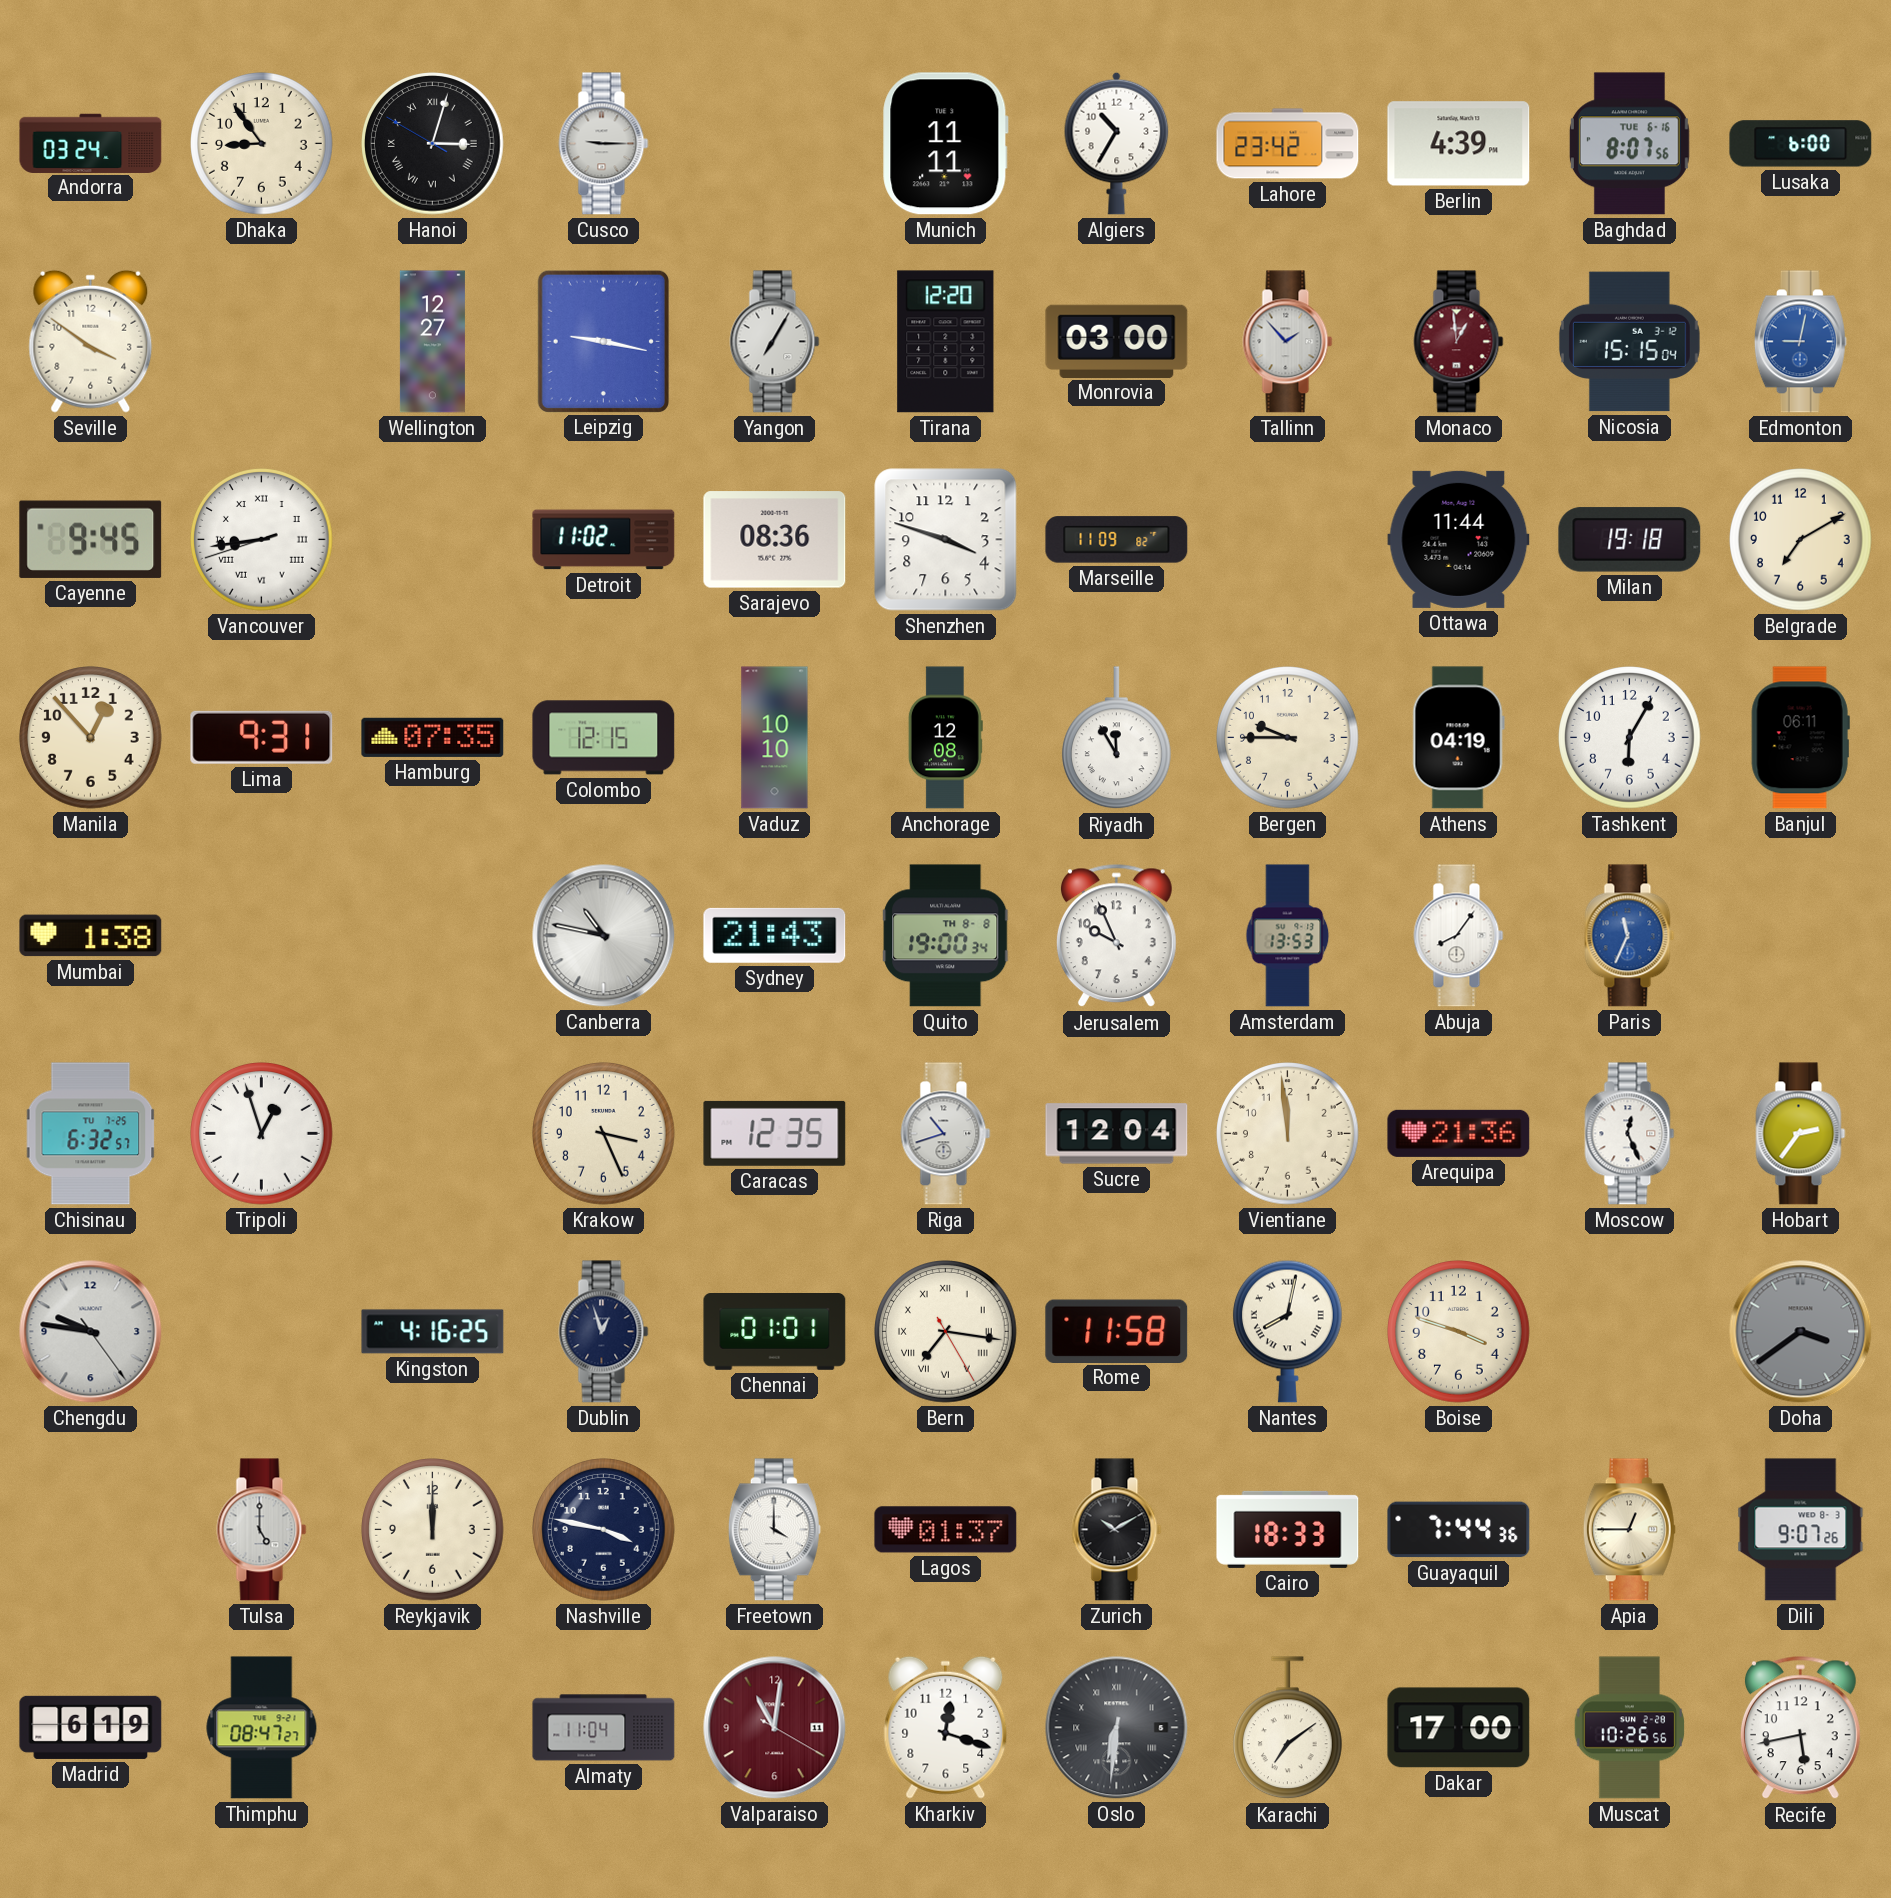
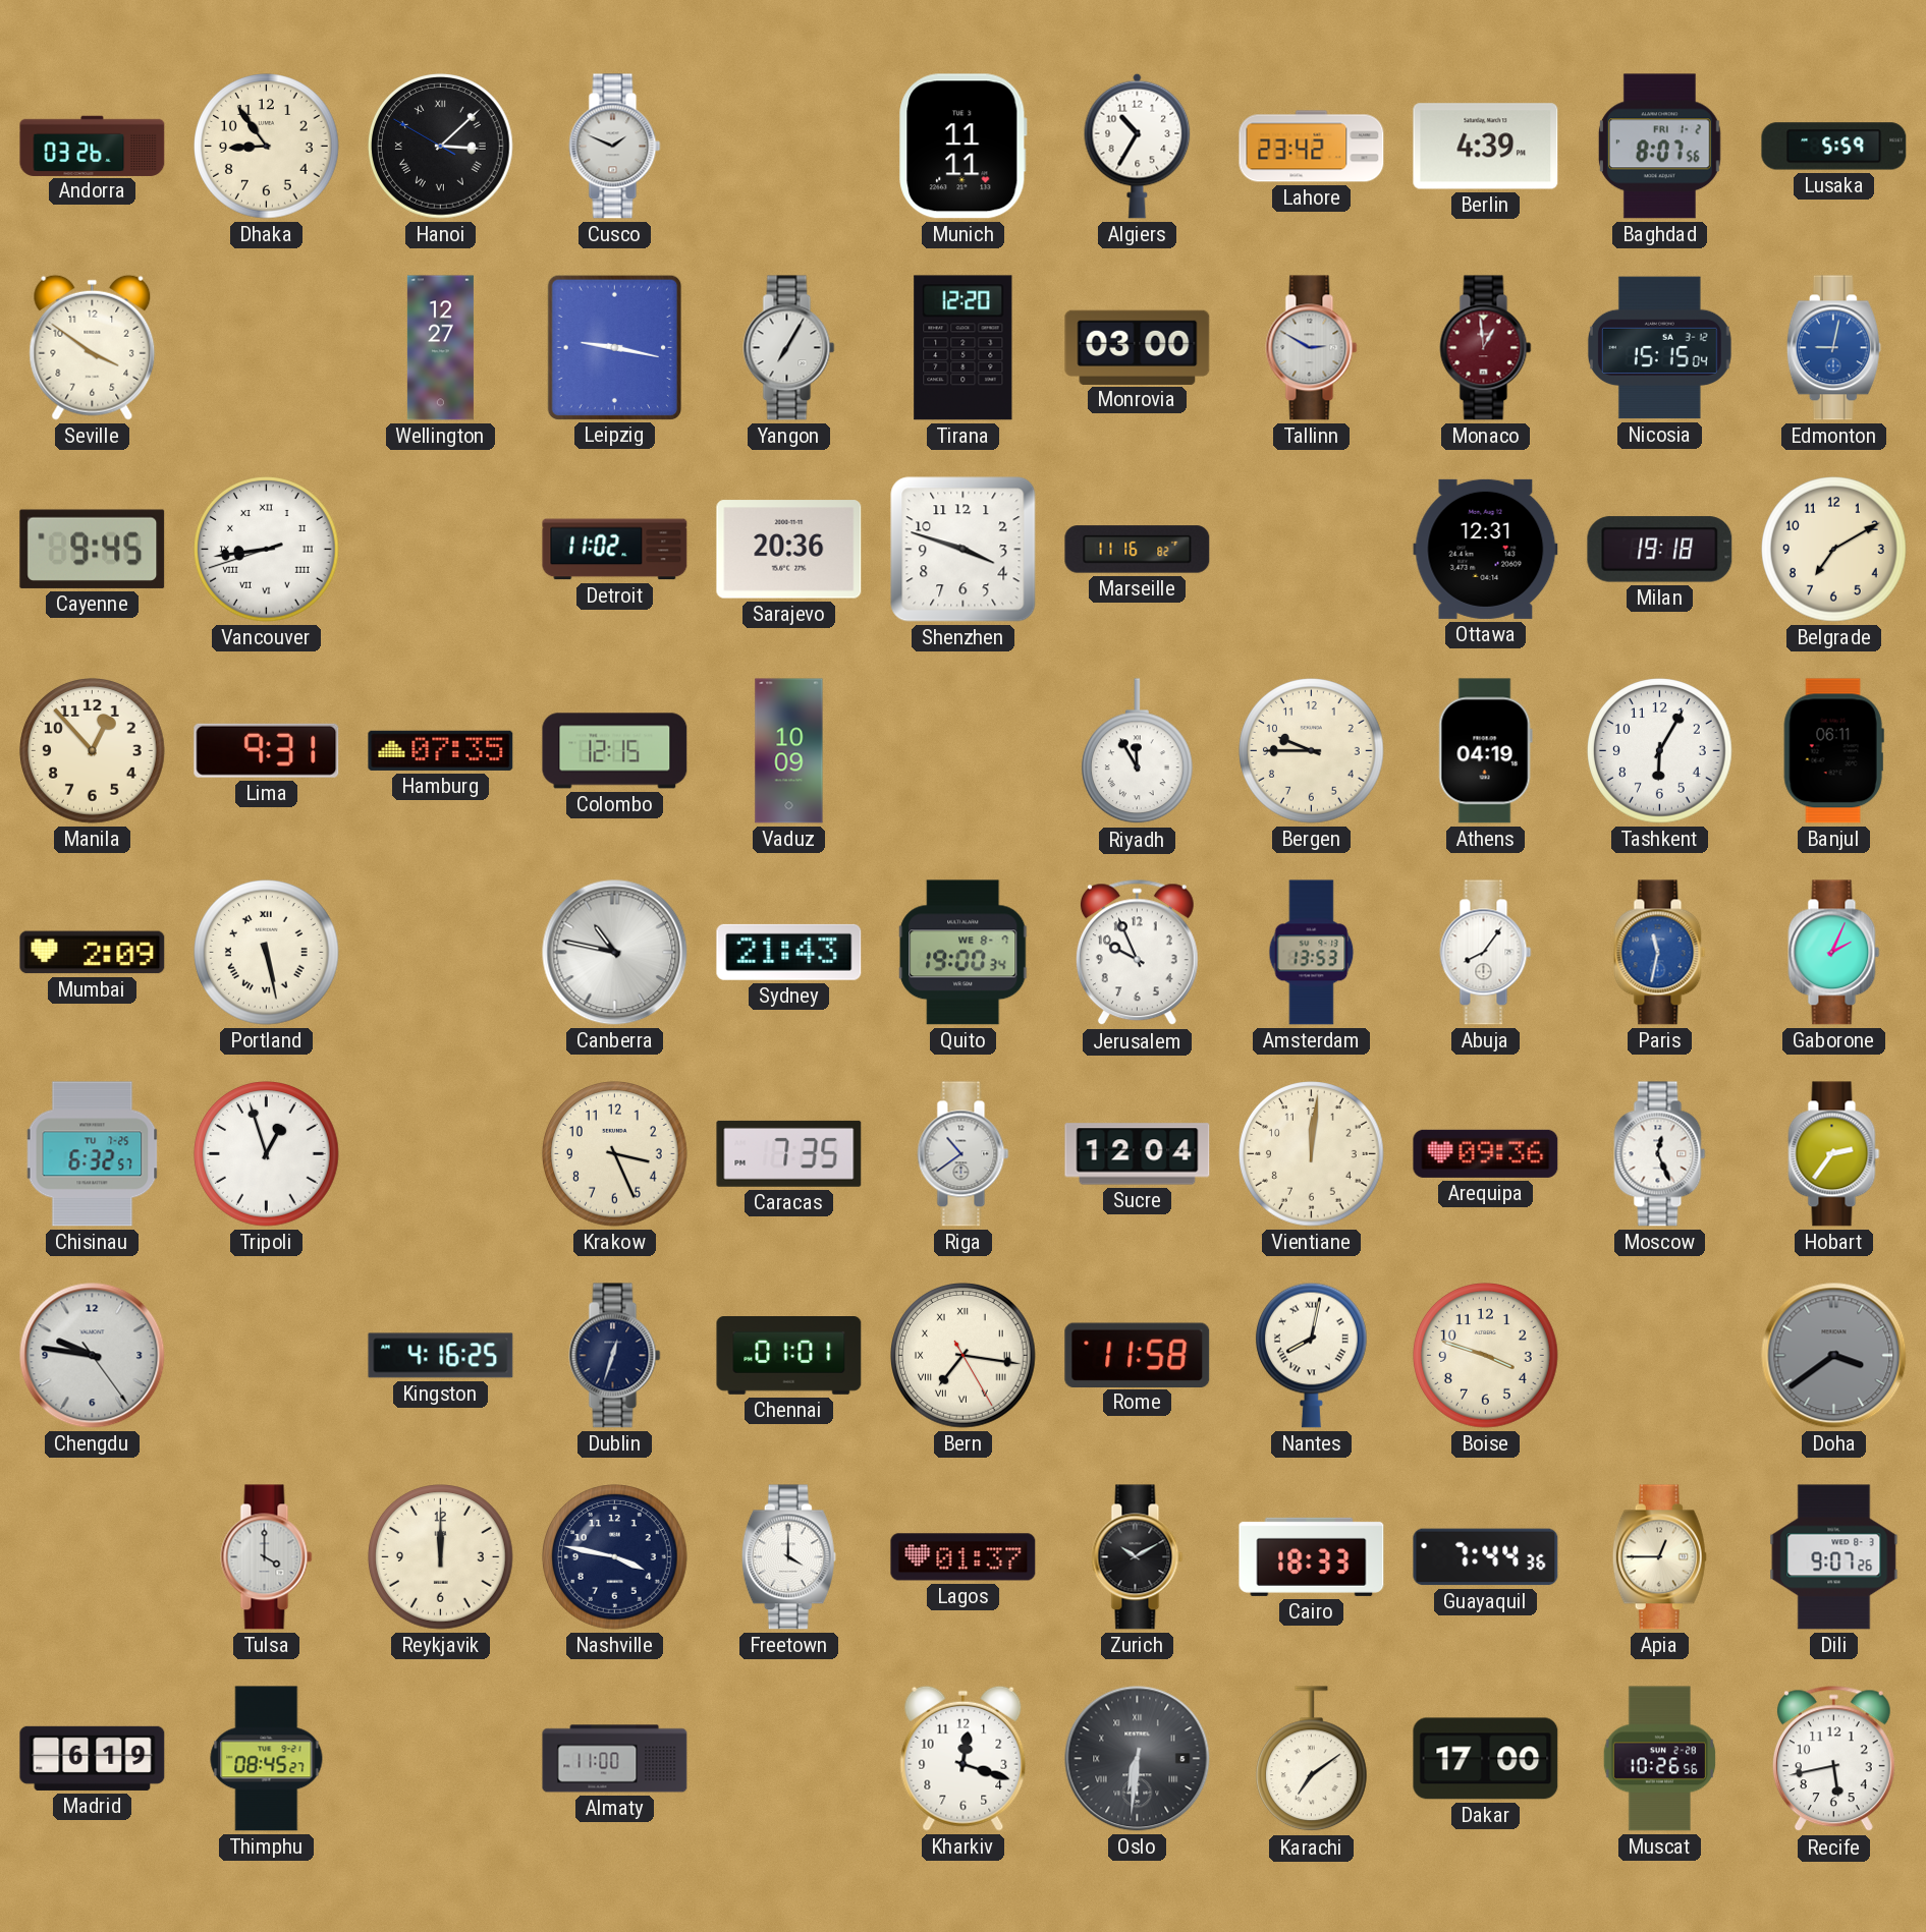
Andorra: 03:24 -> 03:26 (93, 146)
Hanoi: 3:02 -> 3:07 (441, 147)
Cusco: 9:15 -> 1:49 (615, 147)
Baghdad date: TUE 6-16 -> FRI 1-2 (1659, 147)
Lusaka: 6:00 -> 5:59 (1834, 147)
Tallinn: 1:53 -> 2:50 (1312, 348)
Sarajevo: 08:36 -> 20:36 (789, 550)
Marseille: 11:09 -> 11:16 (1138, 550)
Ottawa: 11:44 -> 12:31 (1486, 549)
Vaduz: 10:10 -> 10:09 (789, 751)
Anchorage: 12:08 -> none (945, 738)
Mumbai: 1:38 -> 2:09 (93, 953)
Portland: none -> 5:28 (267, 953)
Quito date: TH 8-8 -> WE 8-7 (964, 953)
Paris: 11:34 -> 11:32 (1660, 953)
Gaborone: none -> 2:04 (1834, 953)
Caracas: 12:35 -> 7:35 (789, 1153)
Riga: 10:42 -> 10:39 (964, 1154)
Vientiane: 11:59 -> 12:01 (1312, 1154)
Arequipa: 21:36 -> 09:36 (1486, 1153)
Dublin: 12:57 -> 12:33 (615, 1356)
Tulsa: 5:00 -> 4:00 (267, 1557)
Thimphu: 08:47 -> 08:45 (267, 1759)
Almaty: 11:04 -> 11:00 (615, 1759)
Valparaiso: 11:01 -> none (775, 1728)
